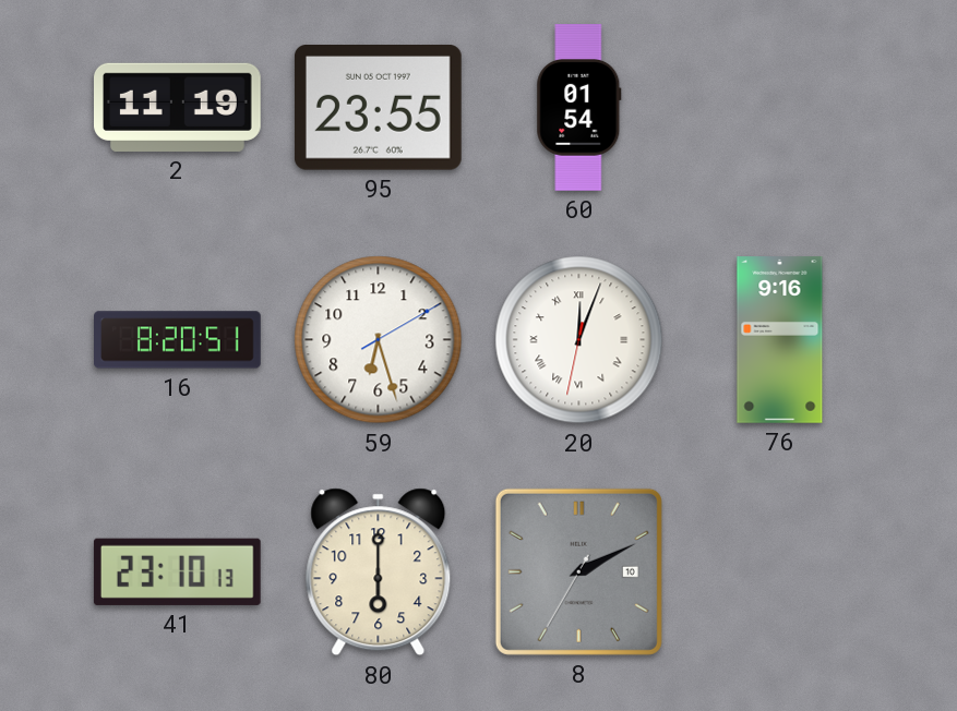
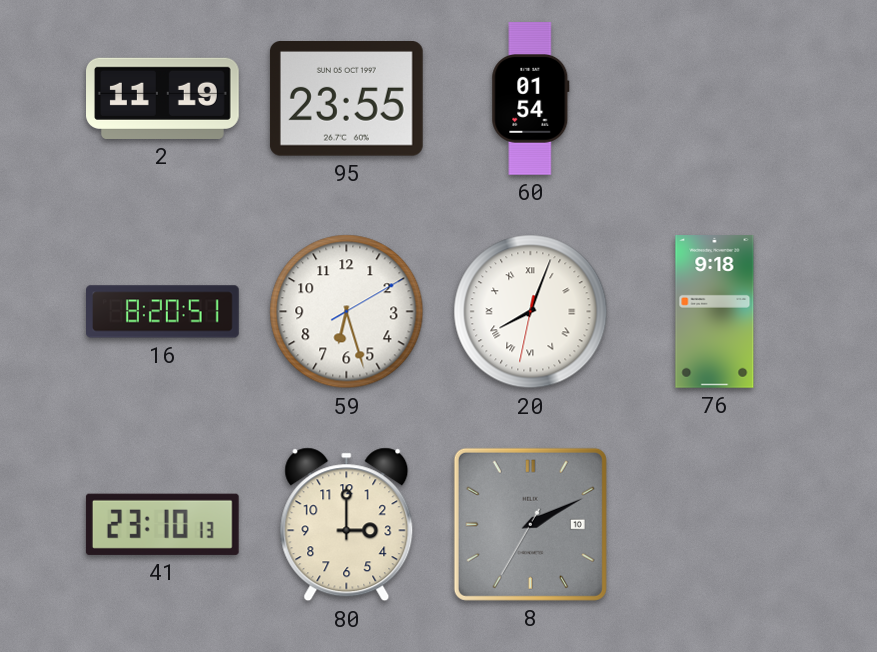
20: 12:03 -> 8:03 (531, 312)
76: 9:16 -> 9:18 (715, 312)
80: 6:00 -> 3:00 (347, 525)
